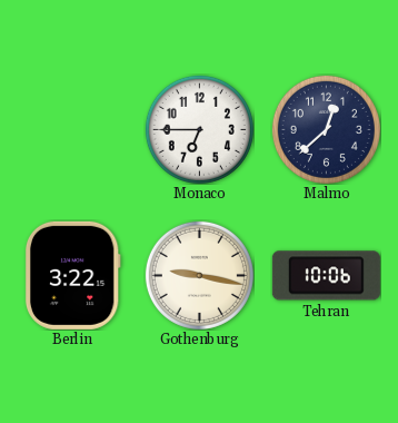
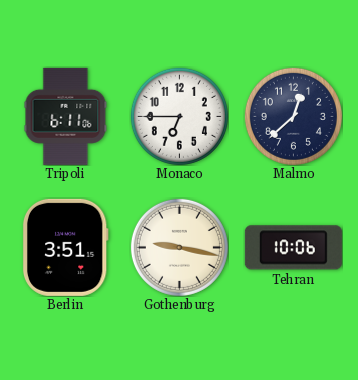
Tripoli: none -> 6:11 (66, 116)
Berlin: 3:22 -> 3:51 (65, 247)
